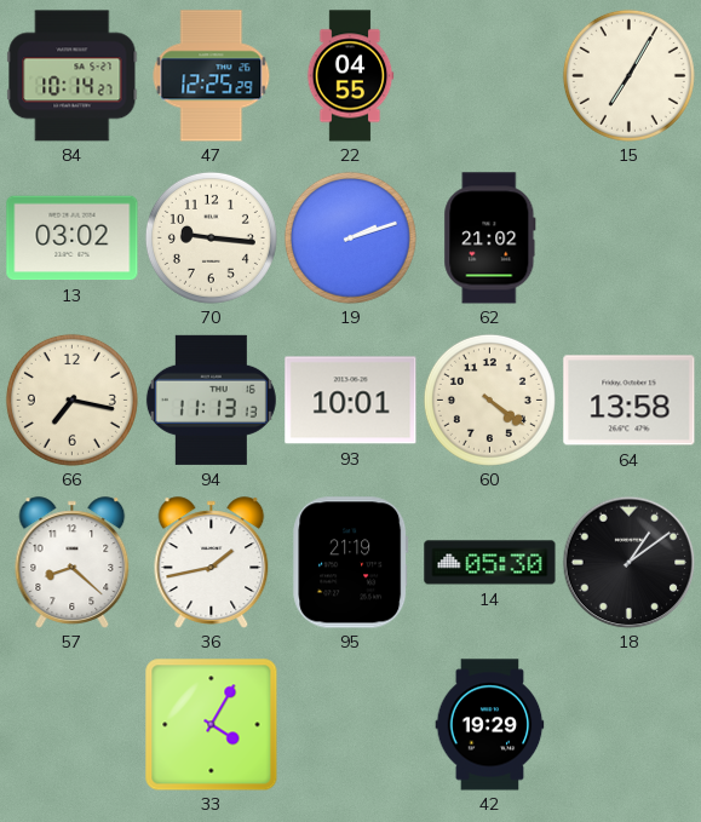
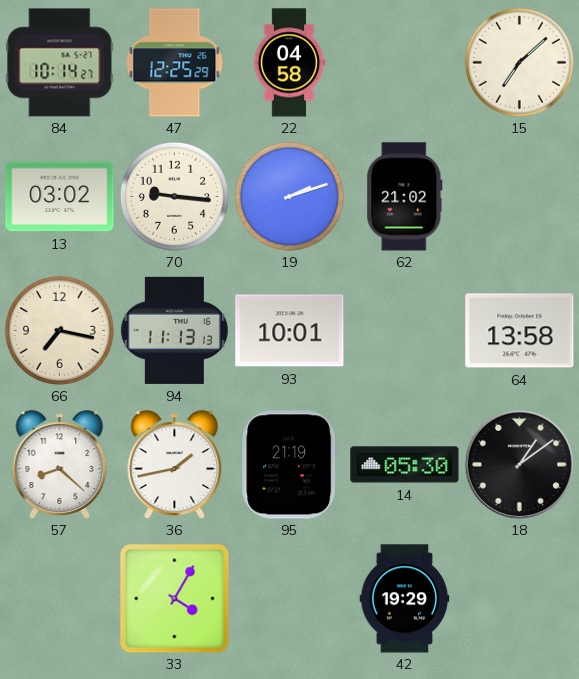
22: 04:55 -> 04:58 (289, 63)
15: 7:05 -> 7:08 (519, 62)
60: 4:21 -> none (489, 399)
